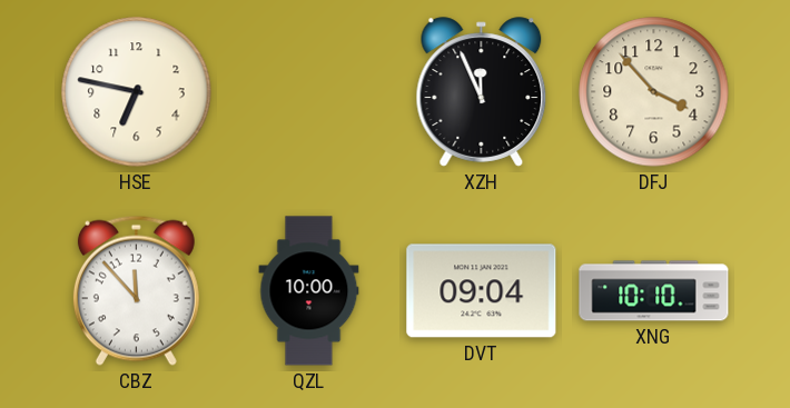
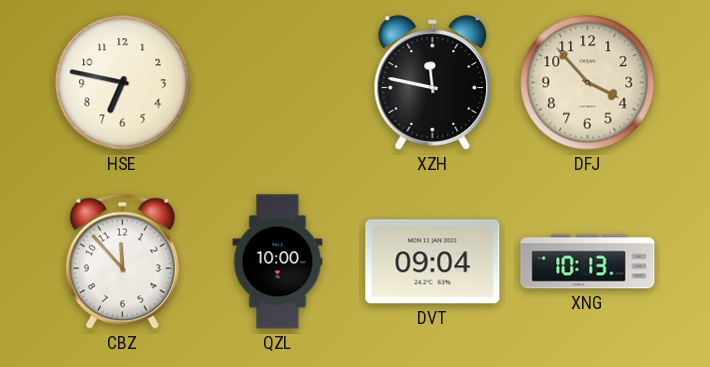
XZH: 11:56 -> 11:47 (433, 83)
XNG: 10:10 -> 10:13 (588, 262)
